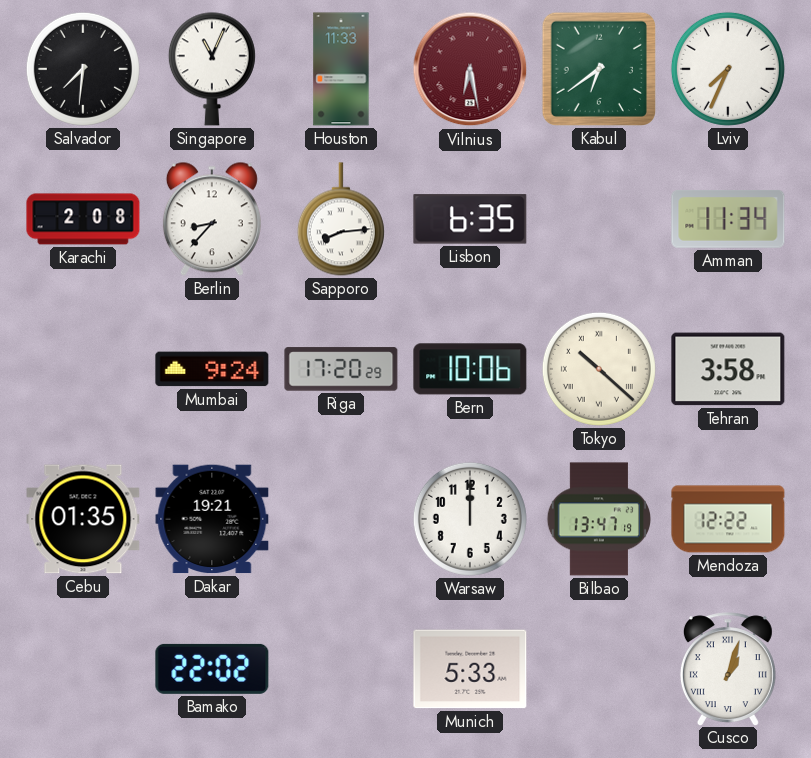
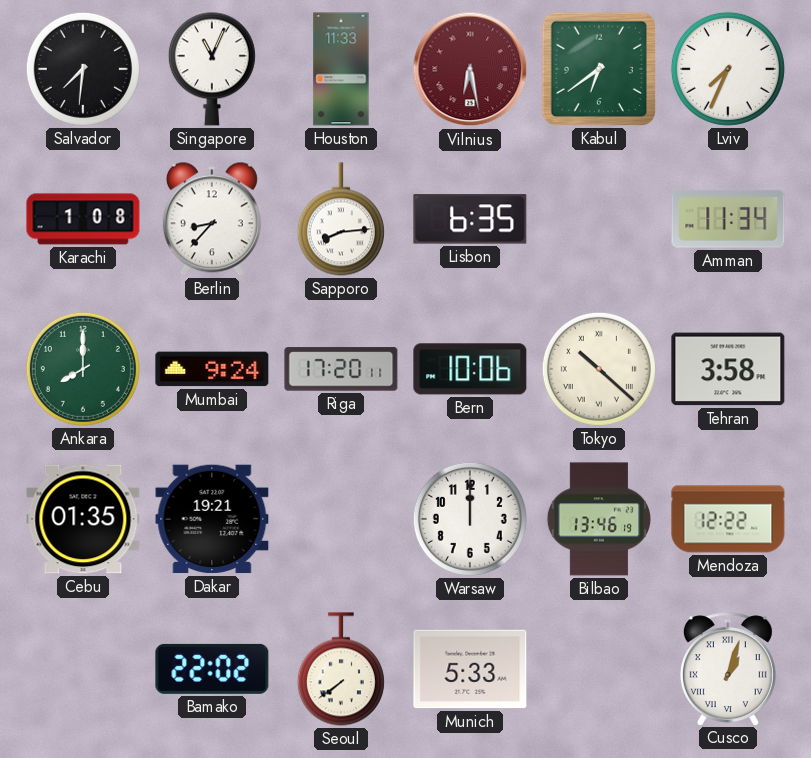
Karachi: 2:08 -> 1:08 (83, 219)
Ankara: none -> 8:00 (83, 369)
Riga: 17:20:29 -> 17:20:11 (341, 369)
Bilbao: 13:47 -> 13:46 (599, 519)
Seoul: none -> 7:39 (341, 669)
